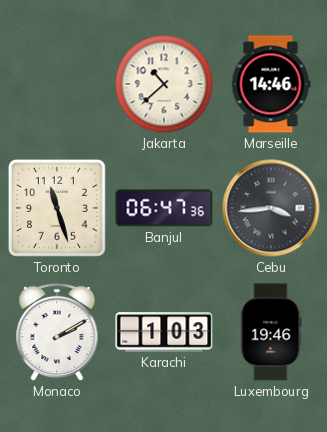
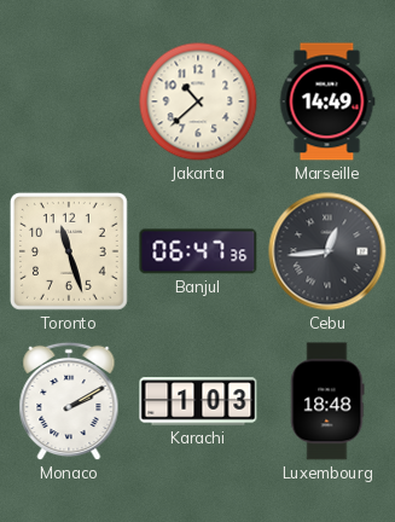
Marseille: 14:46 -> 14:49 (327, 101)
Cebu: 3:44 -> 12:44 (327, 251)
Luxembourg: 19:46 -> 18:48 (327, 401)
